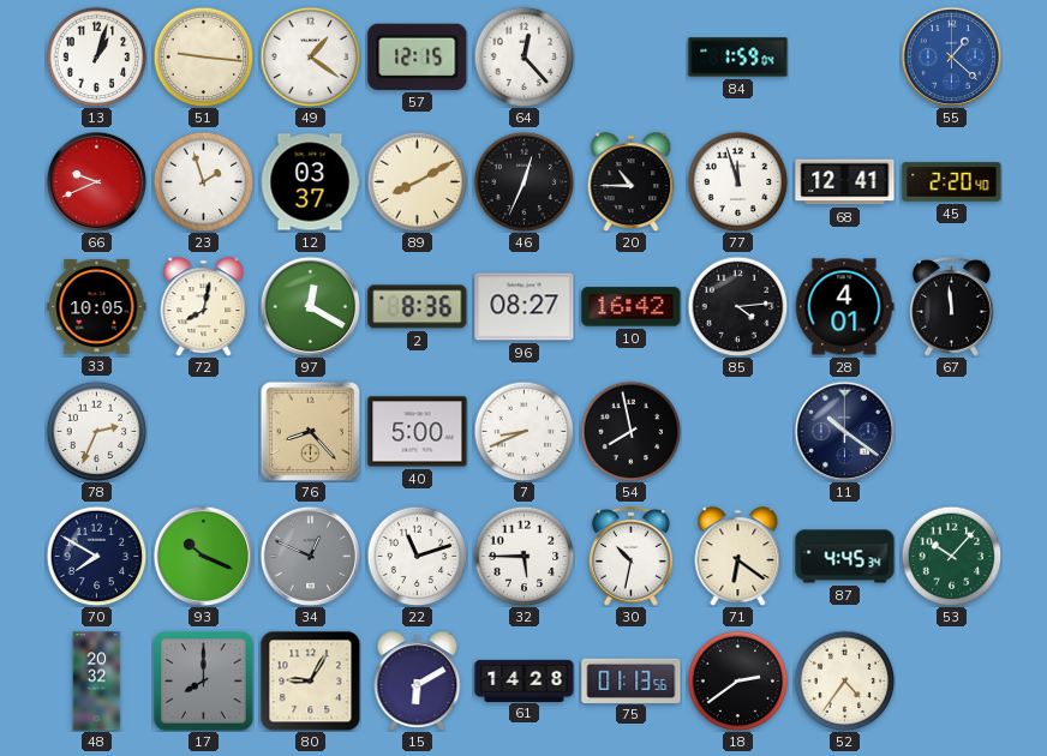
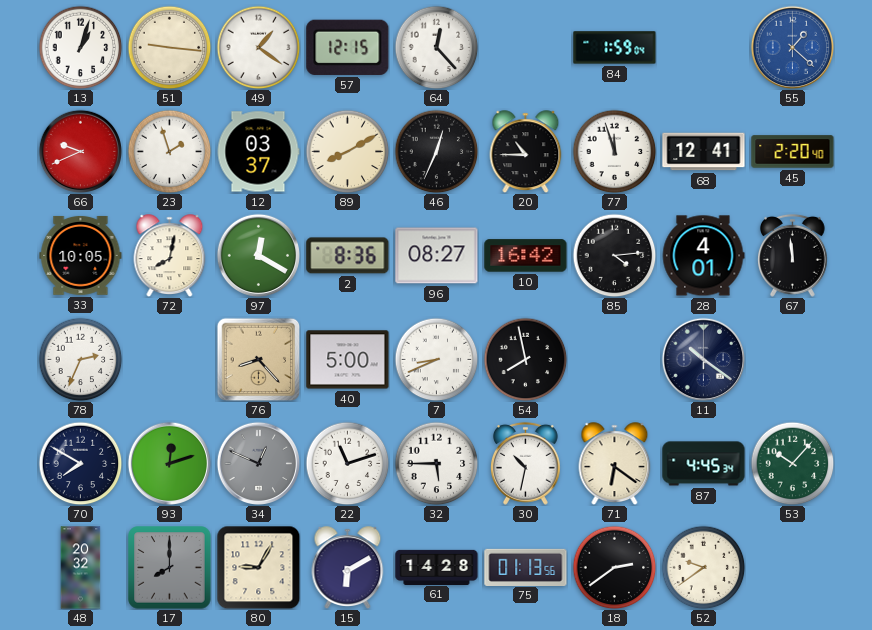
93: 10:19 -> 12:12 (169, 463)
52: 4:36 -> 9:39 (703, 567)
